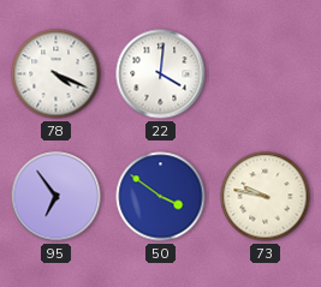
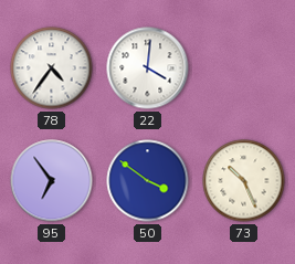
78: 4:19 -> 4:36 (52, 68)
73: 9:47 -> 10:26 (244, 181)
